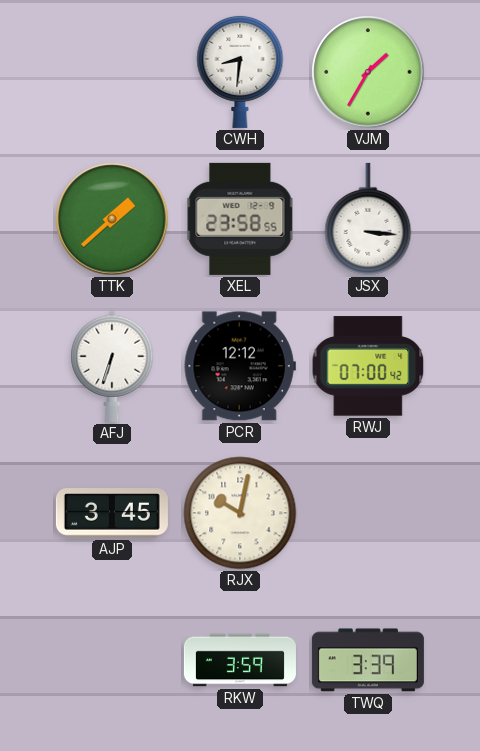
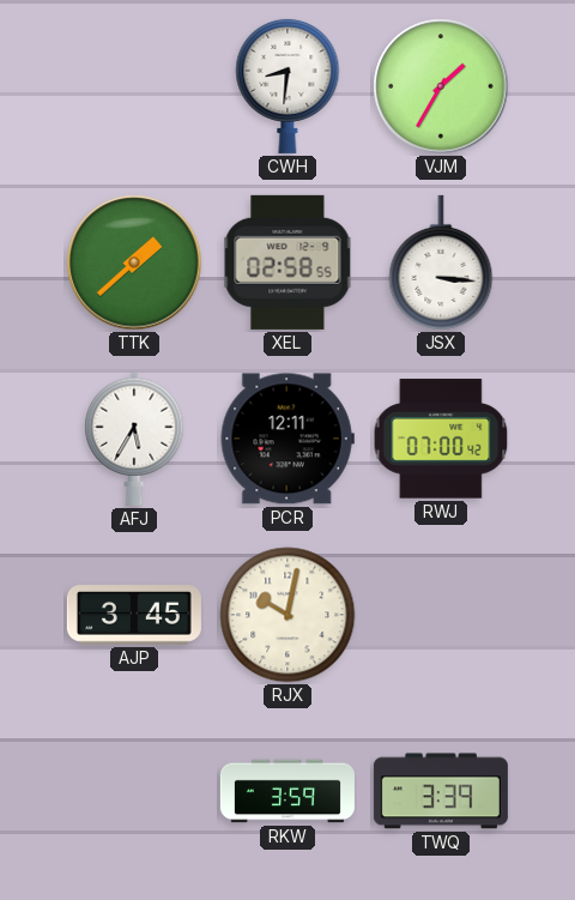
XEL: 23:58 -> 02:58 (287, 262)
AFJ: 6:33 -> 5:35 (134, 439)
PCR: 12:12 -> 12:11 (287, 439)
